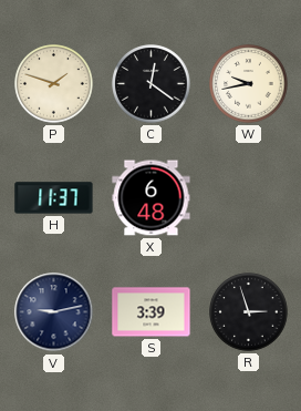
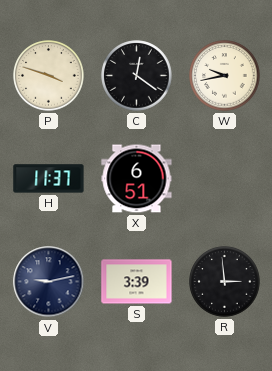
P: 1:48 -> 3:48 (49, 76)
X: 6:48 -> 6:51 (137, 179)
R: 2:57 -> 2:59 (225, 282)
